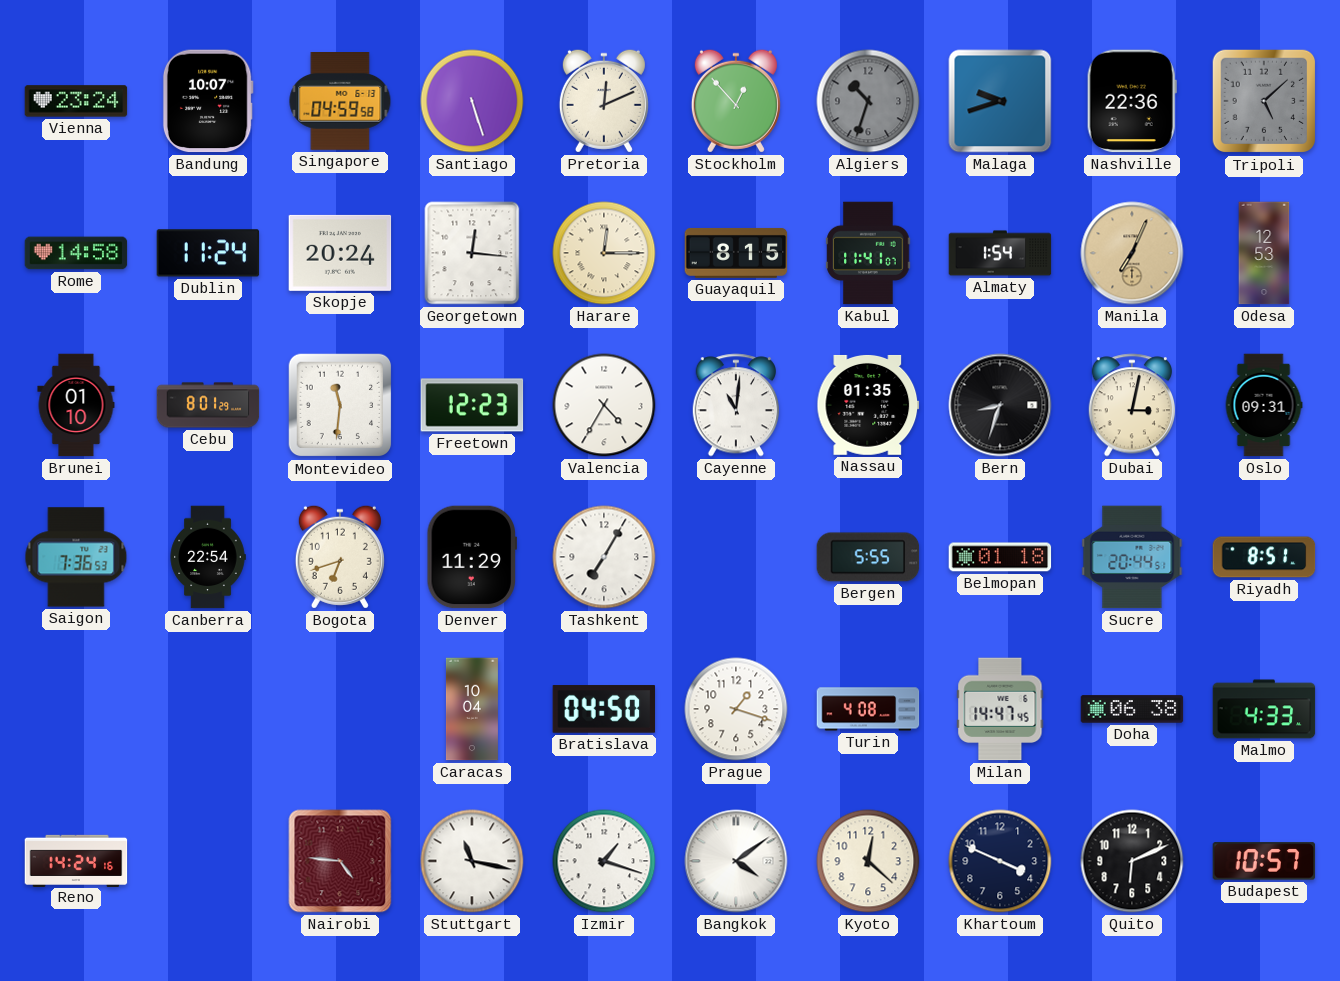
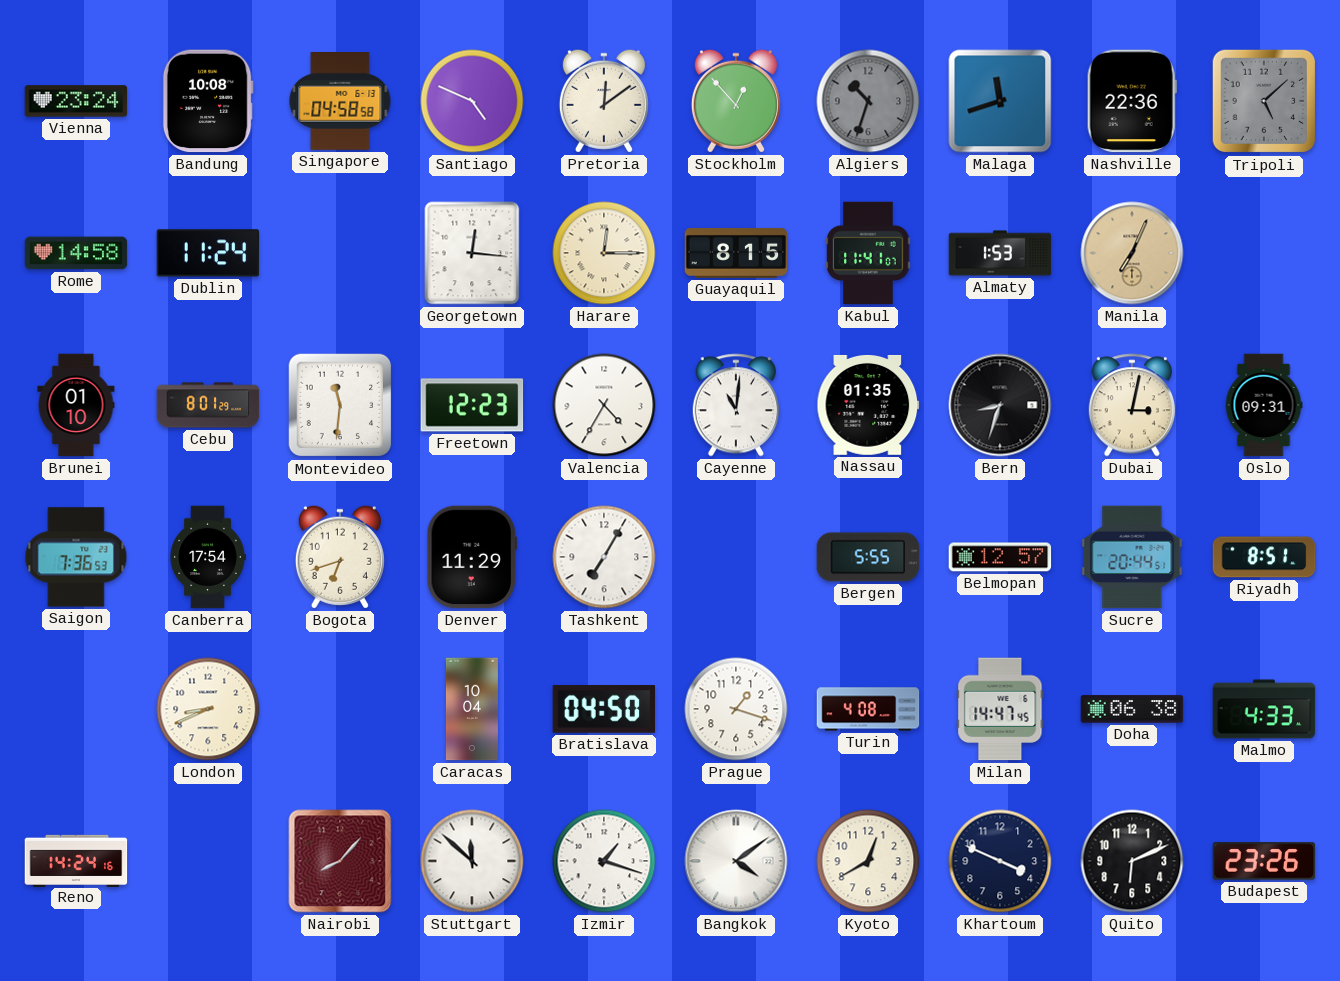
Bandung: 10:07 -> 10:08 (208, 101)
Singapore: 04:59 -> 04:58 (340, 102)
Santiago: 5:27 -> 4:49 (472, 101)
Pretoria: 12:11 -> 12:09 (604, 101)
Malaga: 9:42 -> 11:42 (1000, 101)
Skopje: 20:24 -> none (340, 253)
Almaty: 1:54 -> 1:53 (1000, 253)
Odesa: 12:53 -> none (1264, 253)
Canberra: 22:54 -> 17:54 (208, 557)
Belmopan: 01:18 -> 12:57 (1000, 557)
London: none -> 8:41 (208, 709)
Nairobi: 4:46 -> 8:07 (340, 861)
Stuttgart: 11:17 -> 11:52 (472, 861)
Kyoto: 12:22 -> 12:40 (868, 861)
Budapest: 10:57 -> 23:26 (1264, 861)
